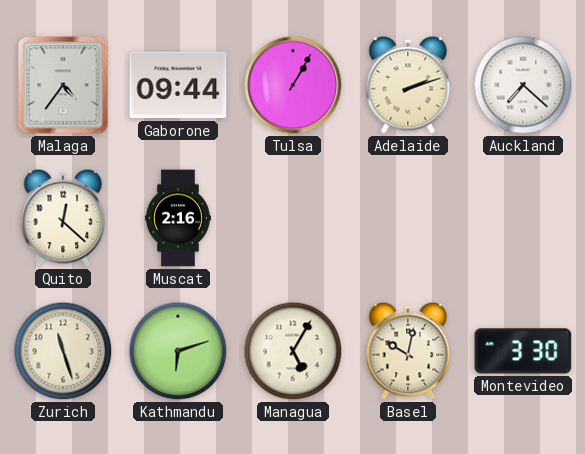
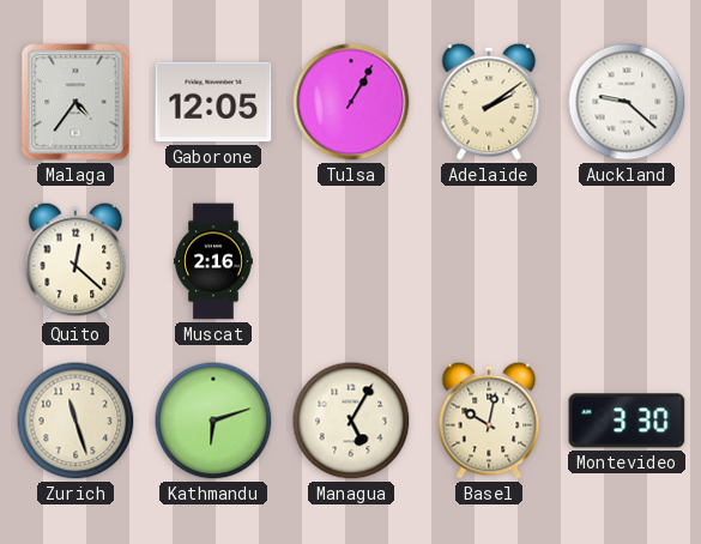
Gaborone: 09:44 -> 12:05 (213, 102)
Adelaide: 2:12 -> 2:09 (489, 102)
Auckland: 7:22 -> 9:22 (627, 102)
